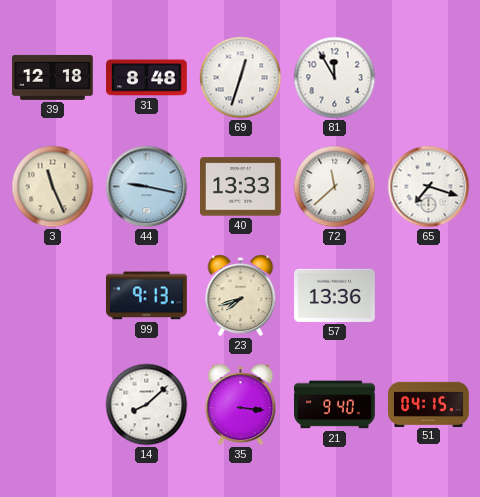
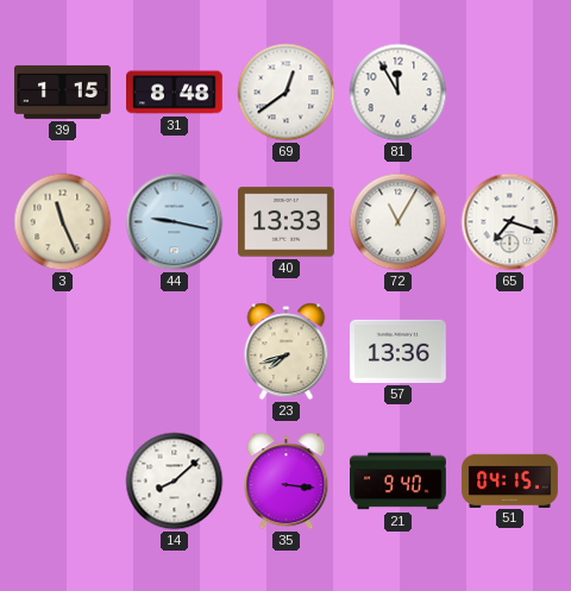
39: 12:18 -> 1:15 (63, 92)
69: 12:33 -> 12:39 (287, 93)
72: 11:38 -> 11:05 (399, 222)
99: 9:13 -> none (146, 296)
